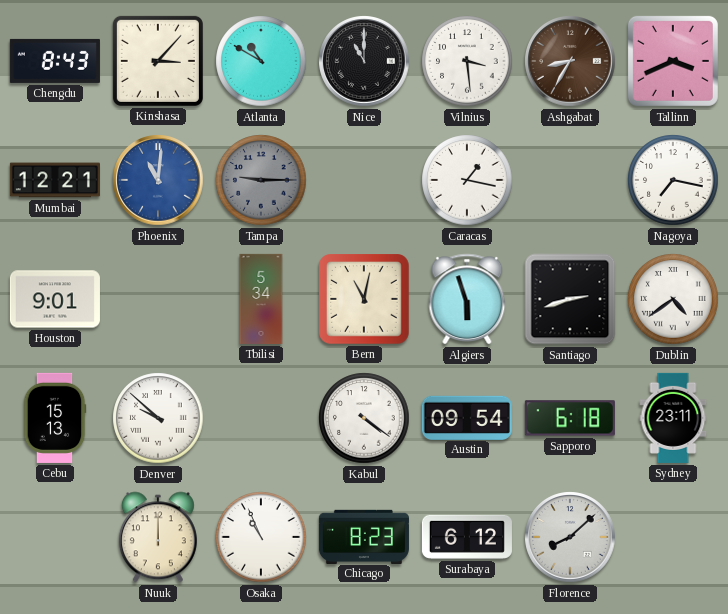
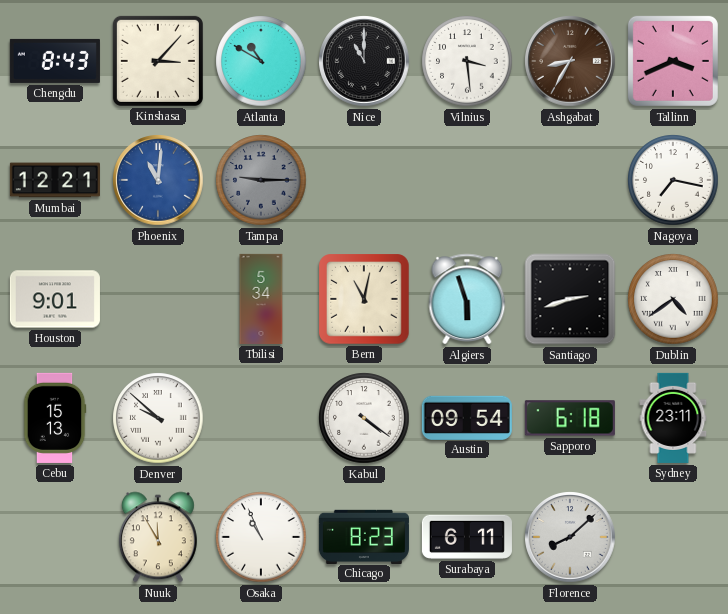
Caracas: 1:17 -> none (467, 180)
Nuuk: 12:00 -> 11:55 (158, 537)
Surabaya: 6:12 -> 6:11 (467, 537)
